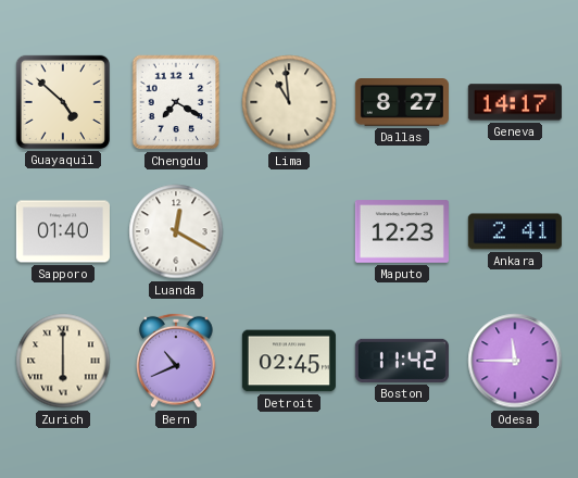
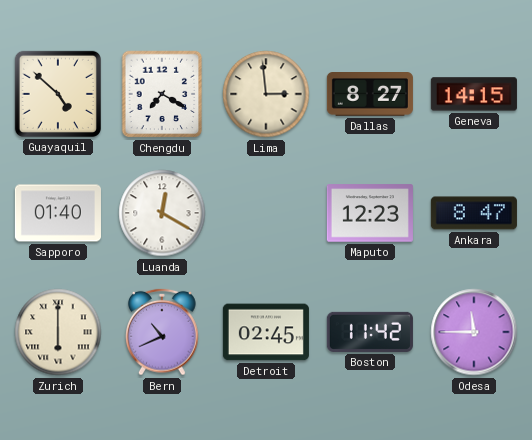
Lima: 10:59 -> 2:59 (266, 94)
Geneva: 14:17 -> 14:15 (474, 94)
Ankara: 2:41 -> 8:47 (474, 213)
